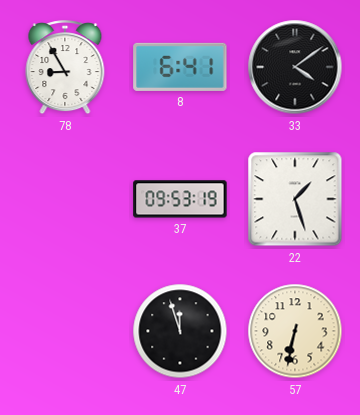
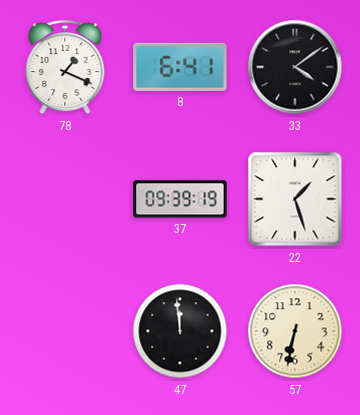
78: 8:55 -> 1:19 (65, 68)
37: 09:53 -> 09:39 (180, 199)
47: 11:57 -> 11:59 (180, 331)
